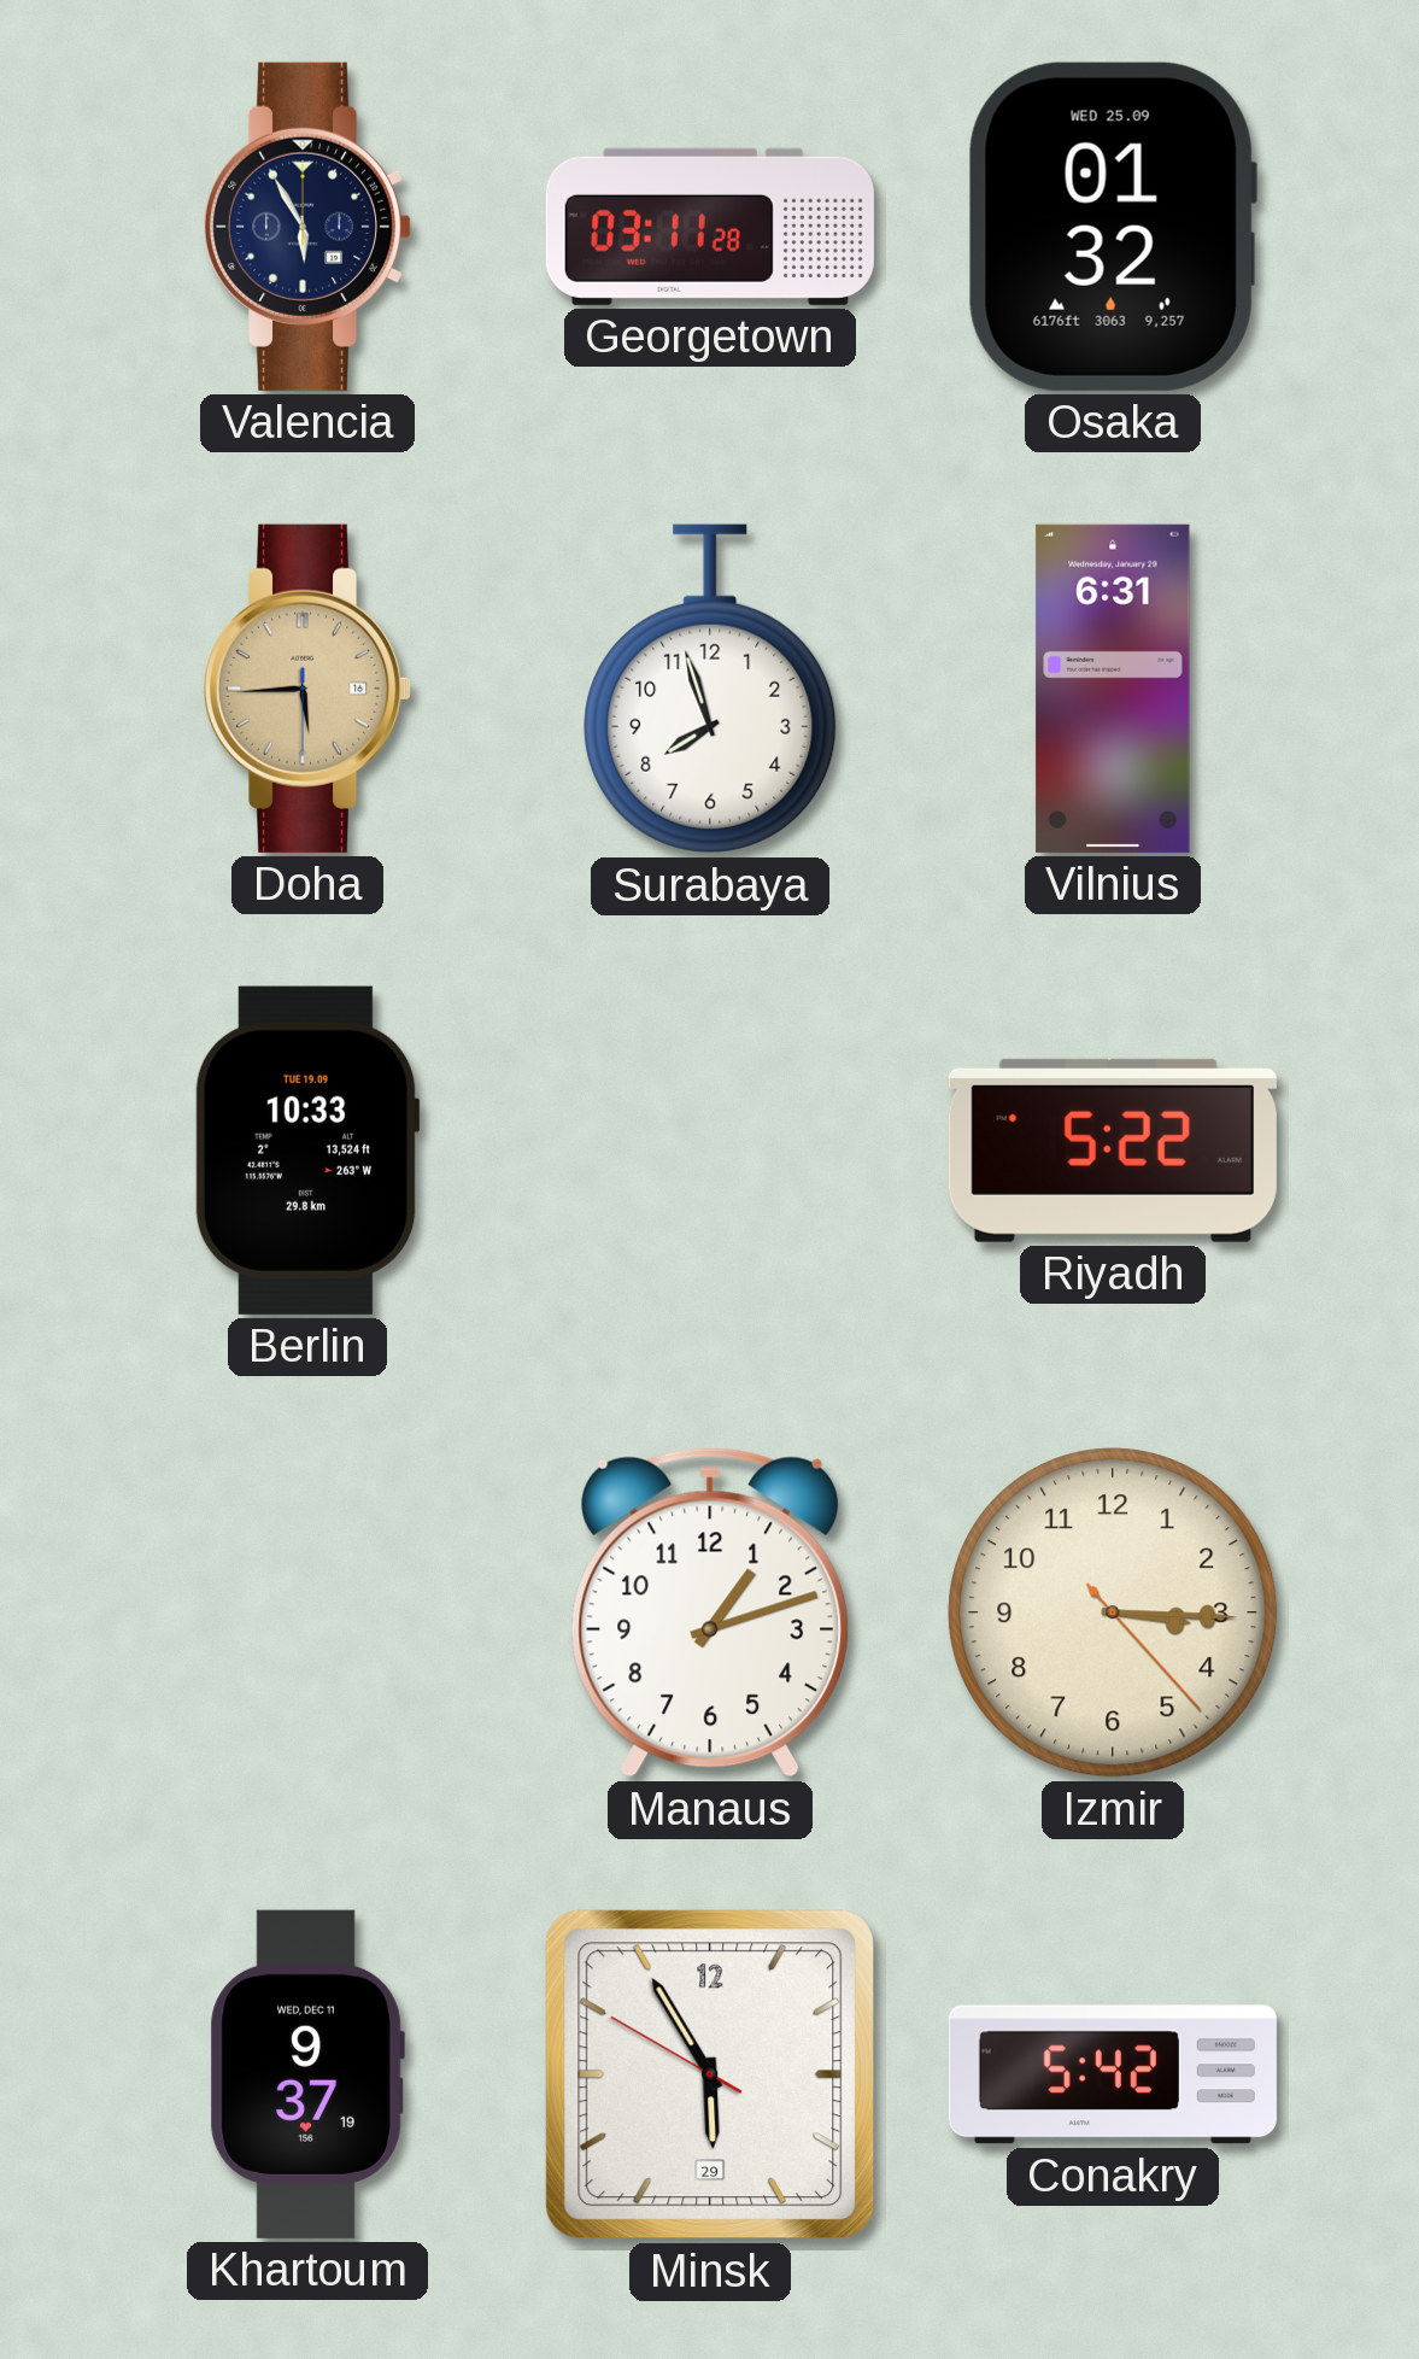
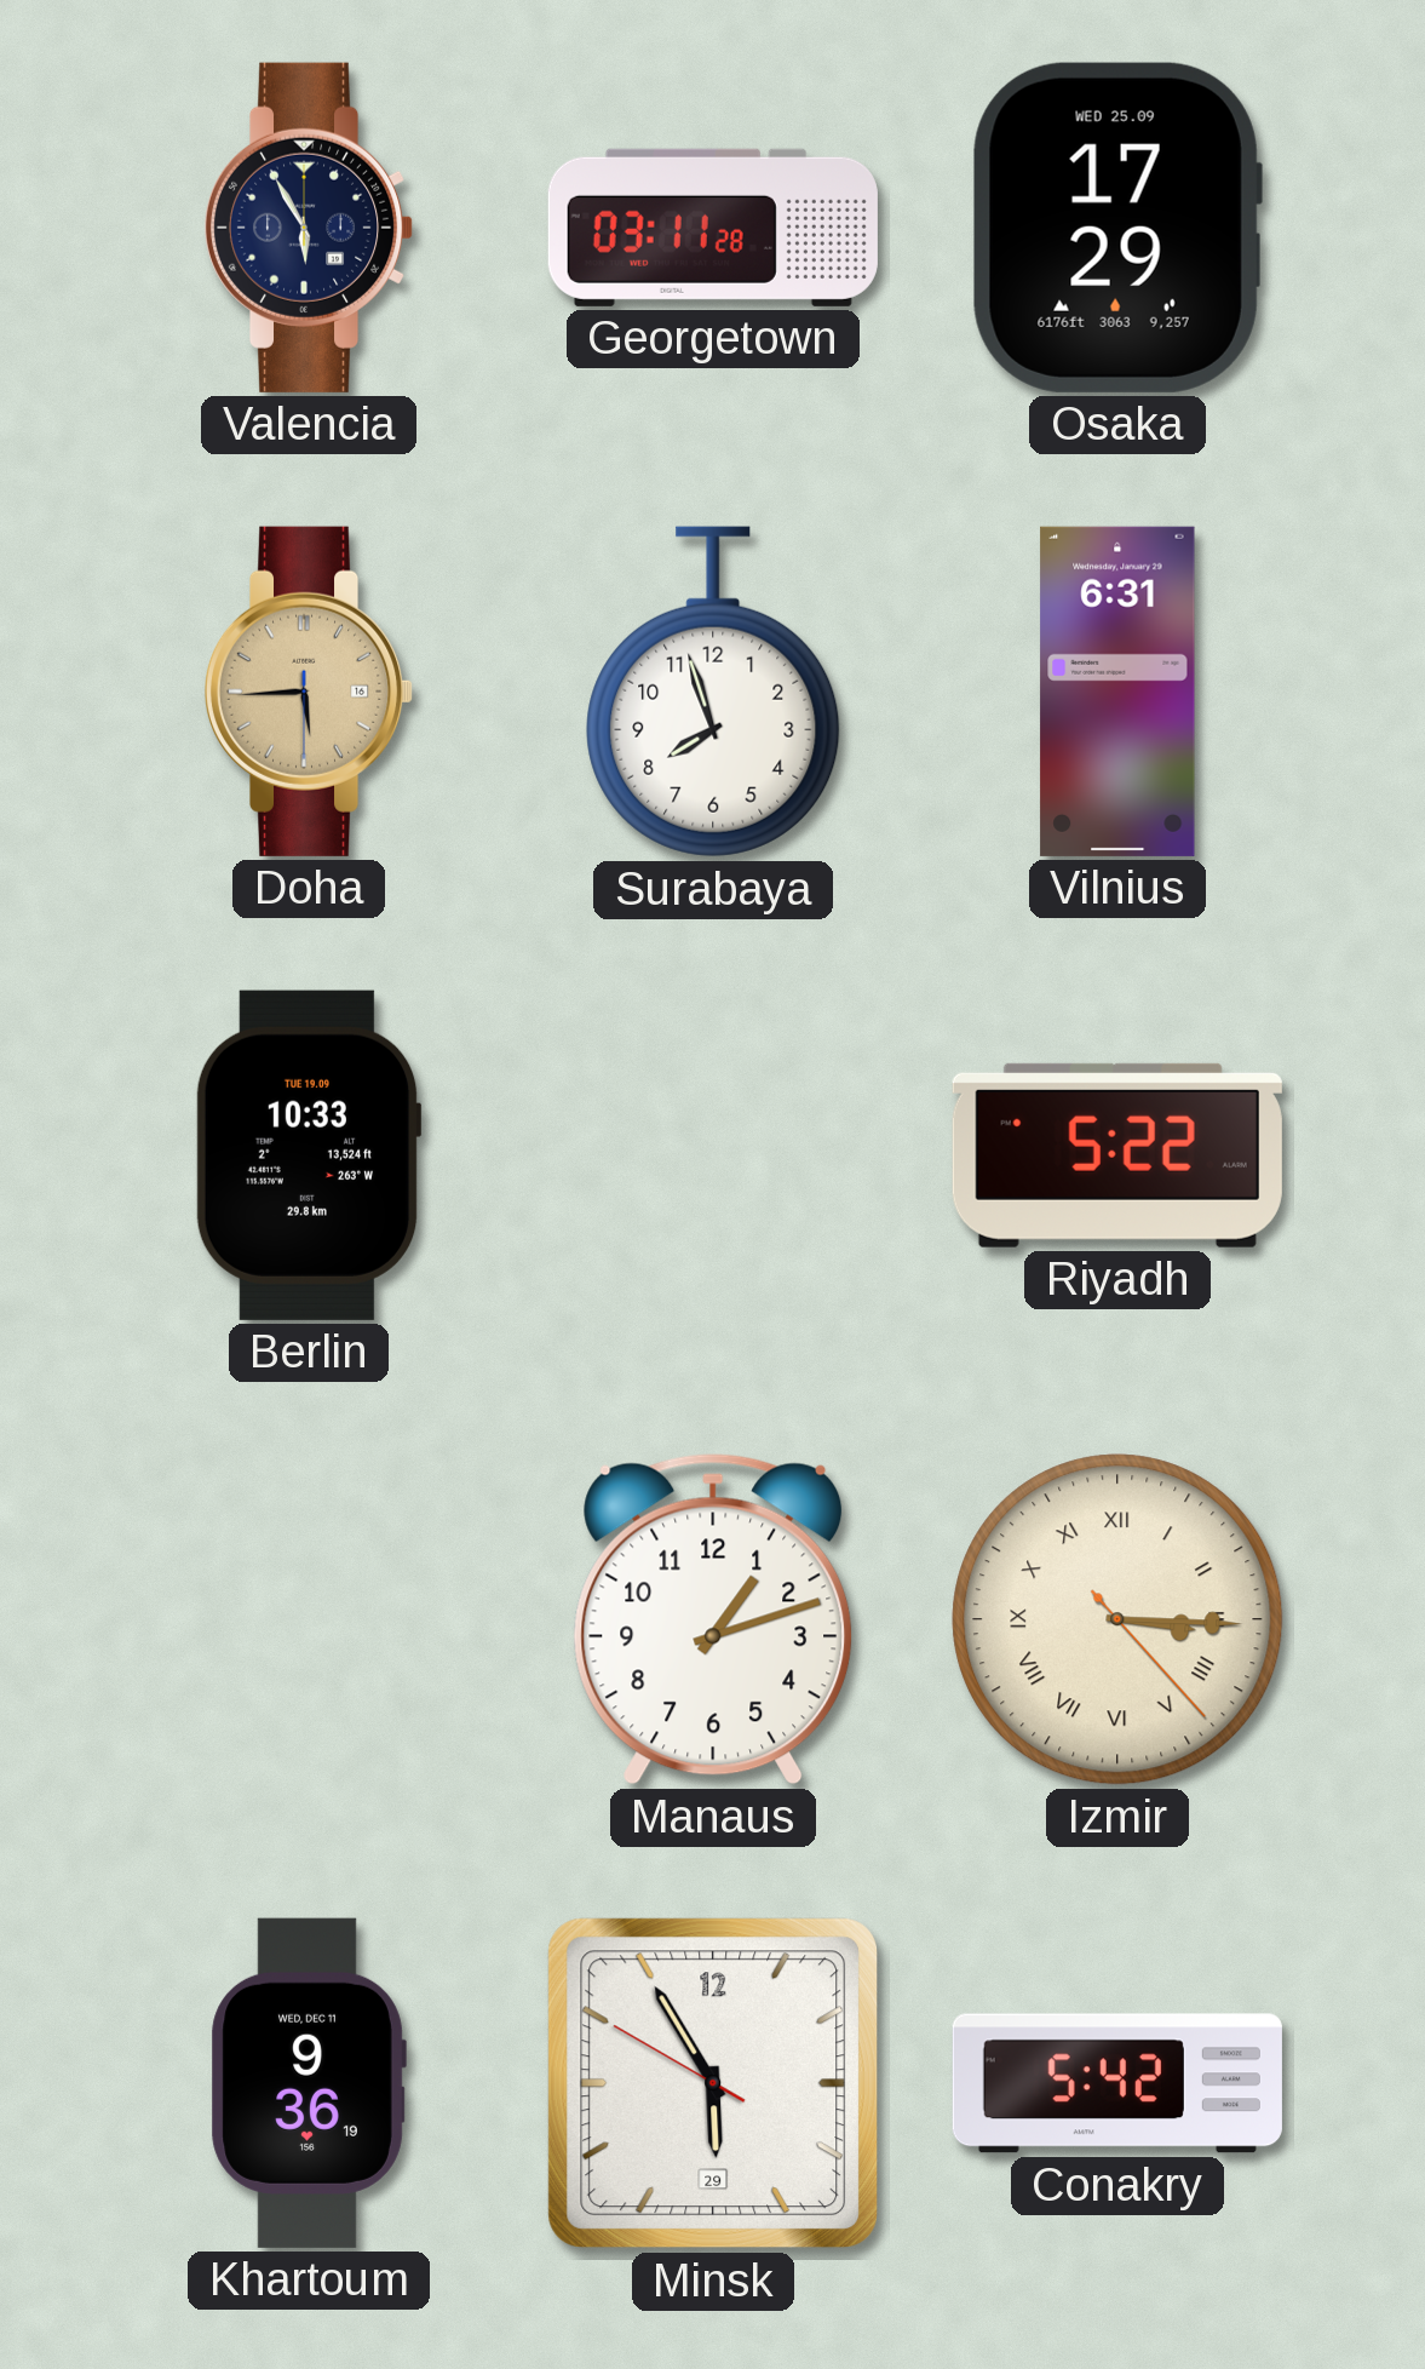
Osaka: 01:32 -> 17:29 (1117, 228)
Izmir numerals: Arabic -> Roman (1117, 1619)
Khartoum: 9:37 -> 9:36 (309, 2083)
